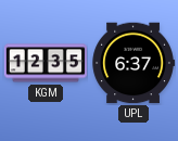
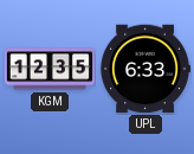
UPL: 6:37 -> 6:33 (145, 69)
